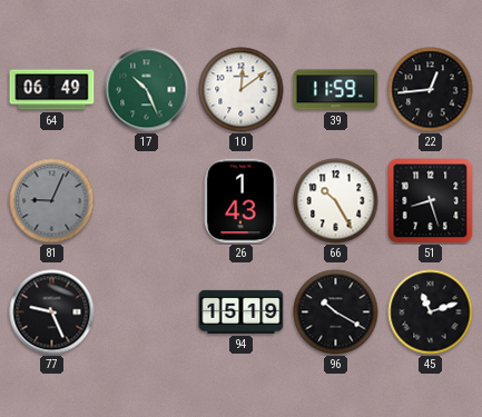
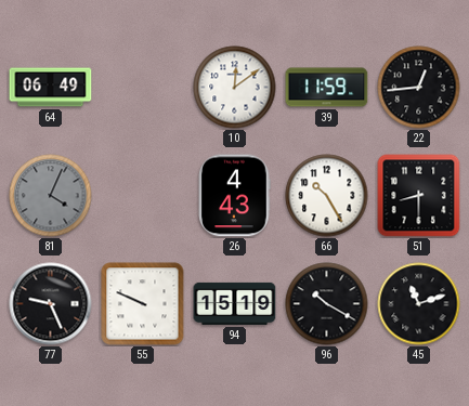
17: 10:26 -> none (147, 90)
81: 9:04 -> 4:04 (51, 196)
26: 1:43 -> 4:43 (234, 196)
51: 8:27 -> 8:30 (419, 196)
55: none -> 9:49 (143, 304)
